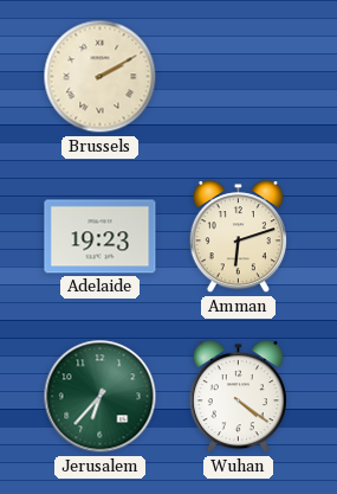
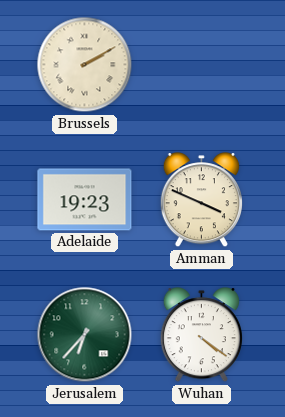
Amman: 6:12 -> 3:49 (201, 200)
